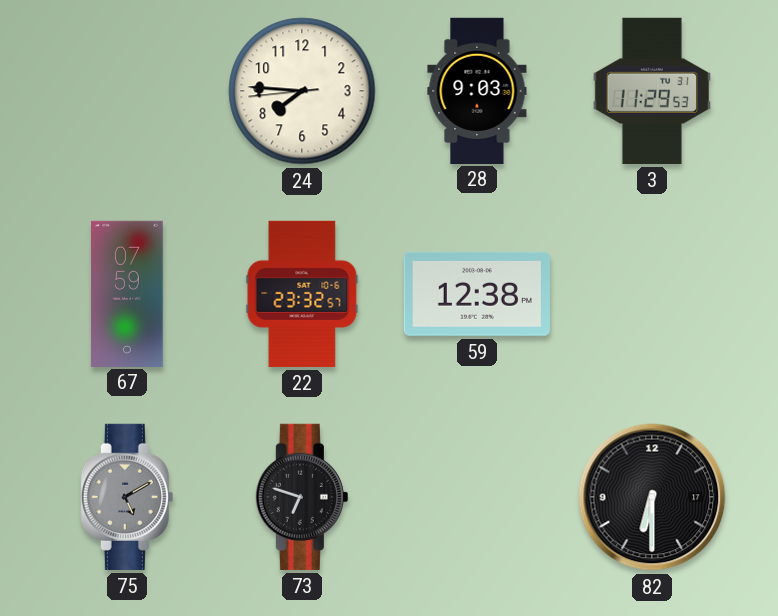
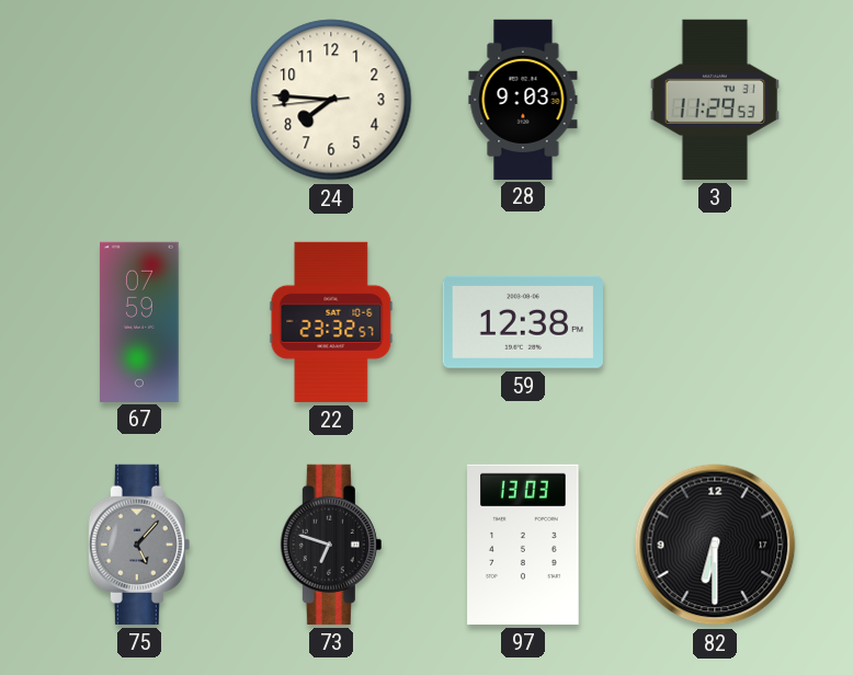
75: 5:10 -> 5:07 (139, 545)
97: none -> 13:03 (523, 545)
